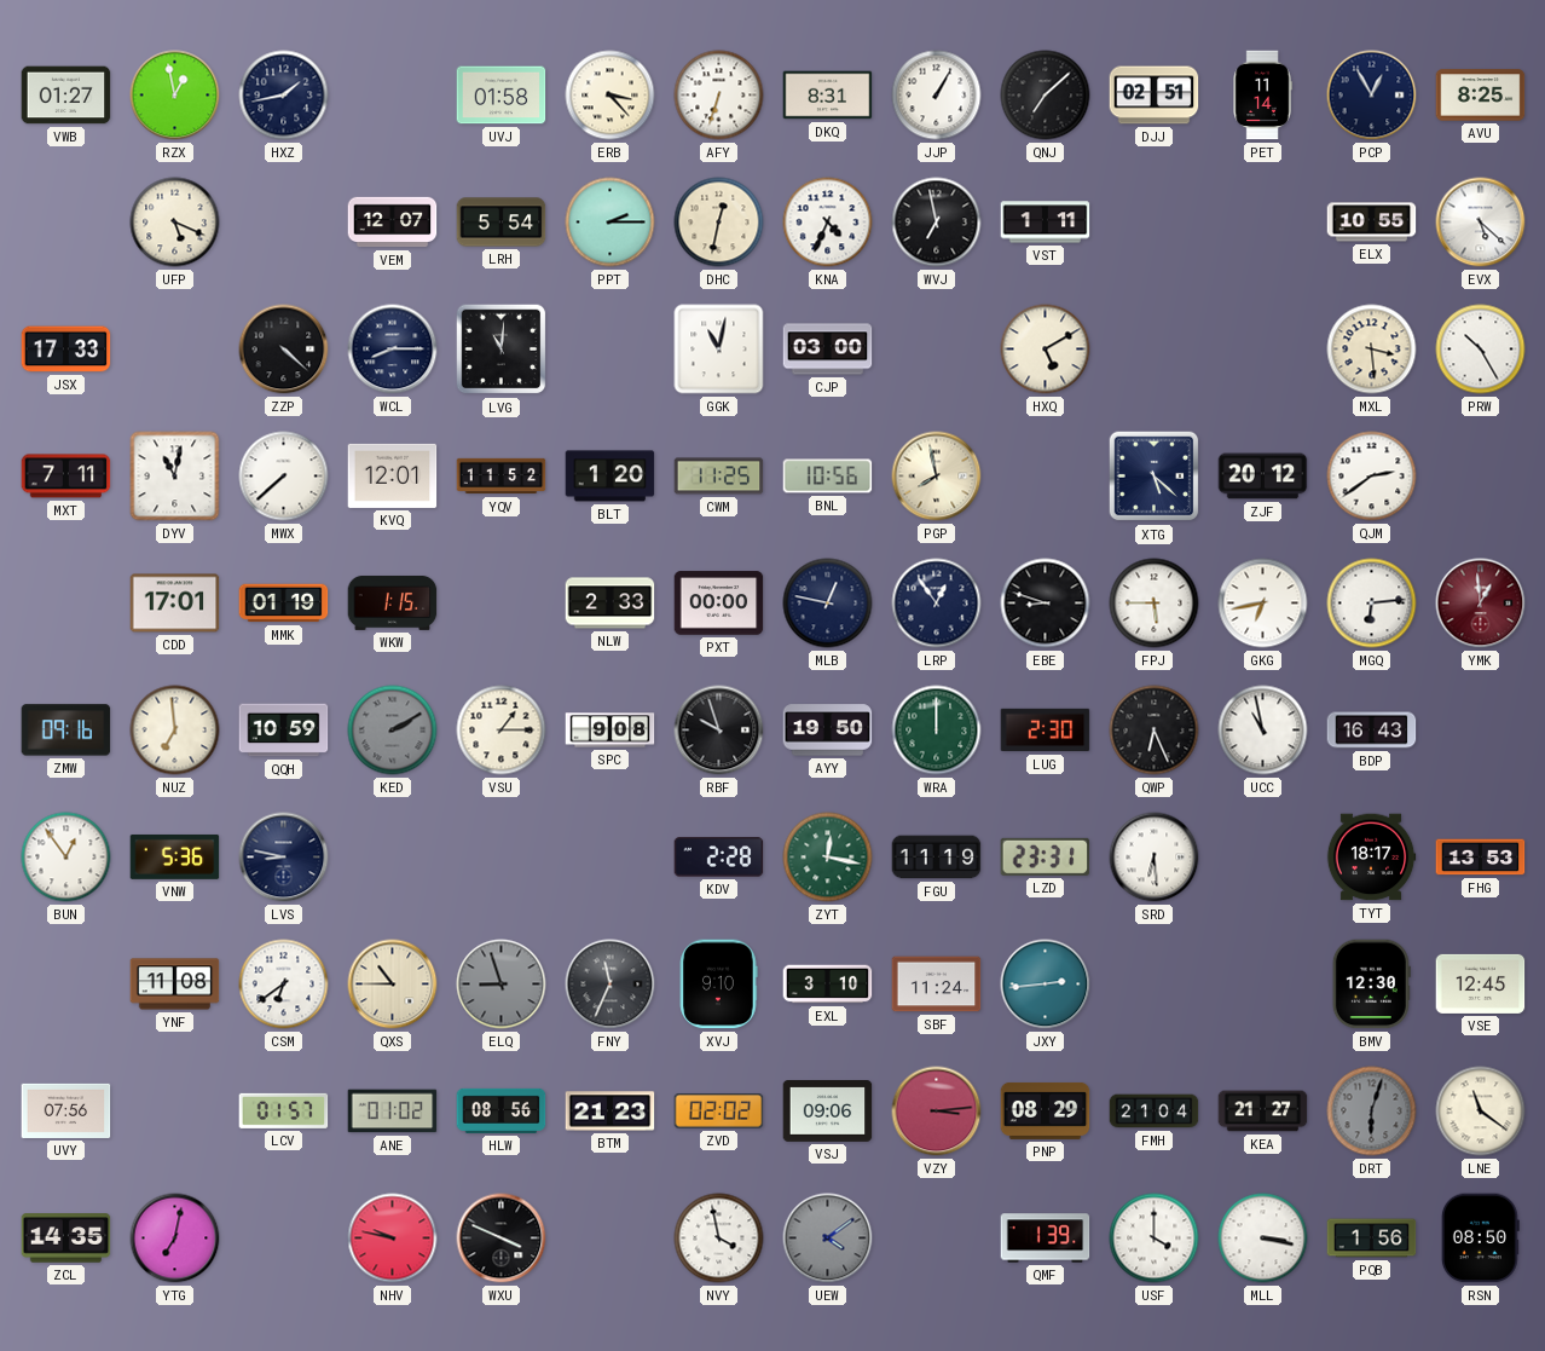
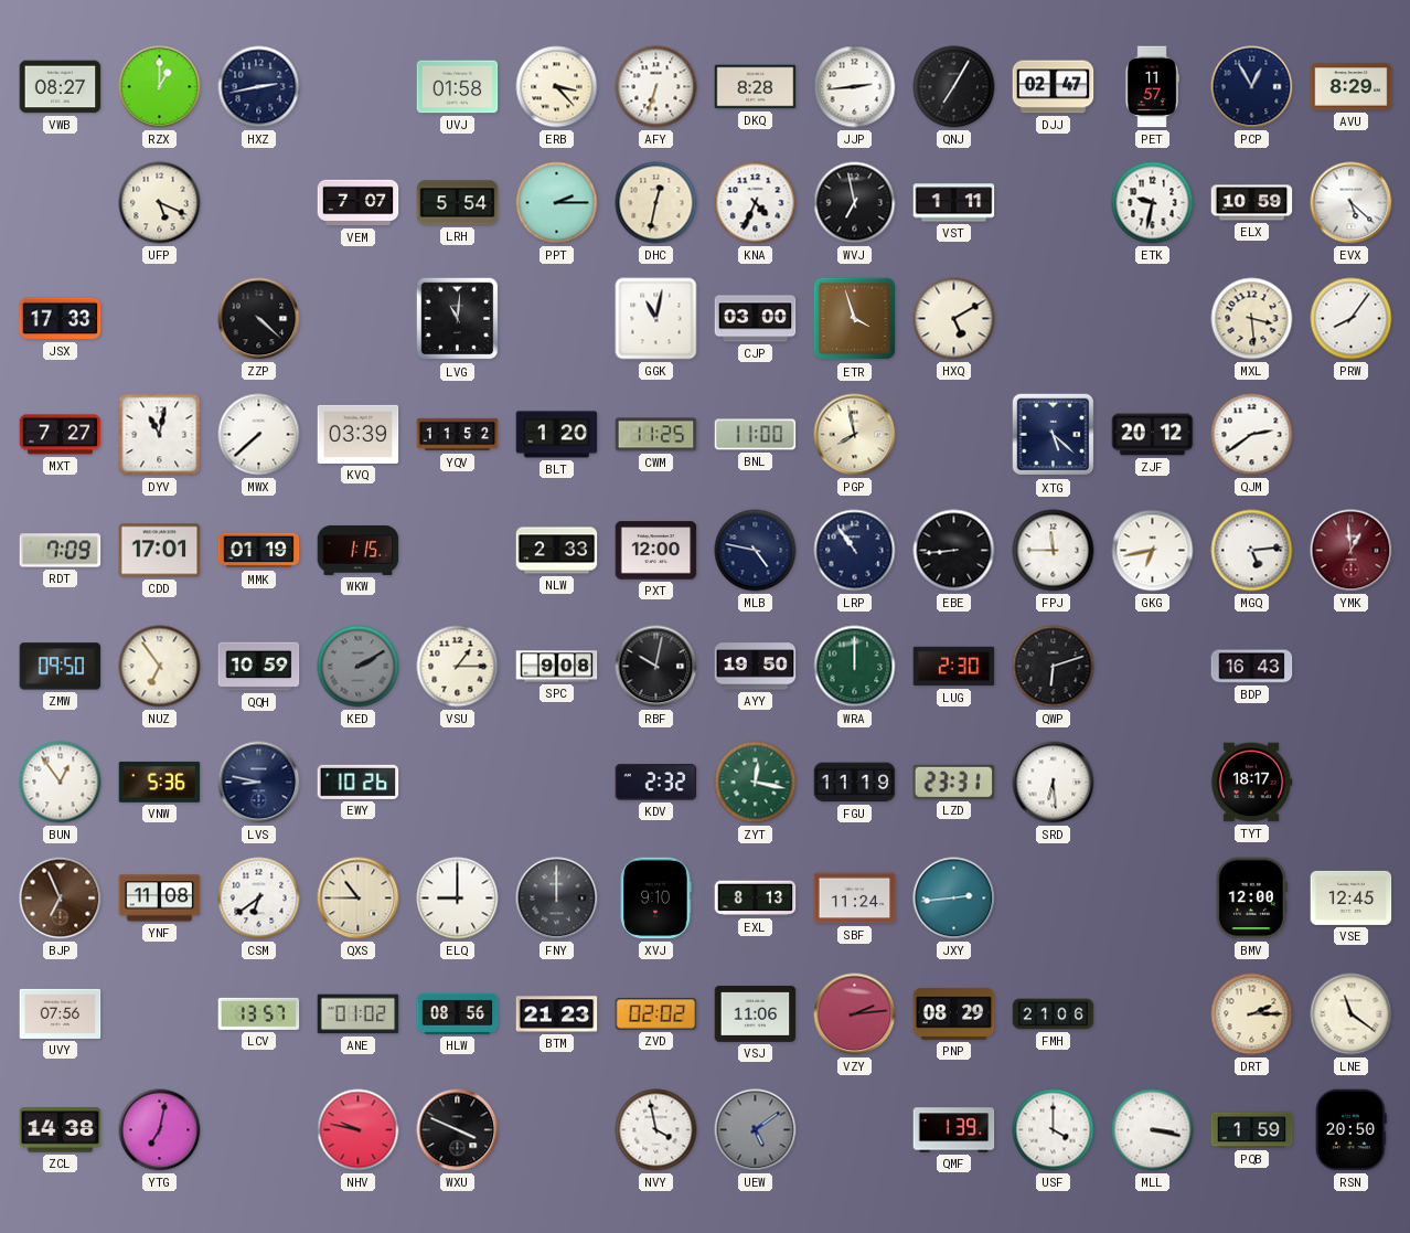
VWB: 01:27 -> 08:27 (61, 87)
RZX: 12:58 -> 1:00 (160, 87)
HXZ: 1:43 -> 2:43 (259, 87)
DKQ: 8:31 -> 8:28 (756, 87)
JJP: 1:05 -> 2:44 (855, 87)
QNJ: 7:08 -> 7:05 (954, 87)
DJJ: 02:51 -> 02:47 (1054, 87)
PET: 11:14 -> 11:57 (1152, 87)
AVU: 8:25 -> 8:29 (1352, 87)
VEM: 12:07 -> 7:07 (359, 203)
ETK: none -> 9:32 (1153, 203)
ELX: 10:55 -> 10:59 (1252, 203)
WCL: 8:15 -> none (393, 350)
ETR: none -> 3:57 (855, 319)
PRW: 10:25 -> 8:06 (1352, 319)
MXT: 7:11 -> 7:27 (61, 435)
KVQ: 12:01 -> 03:39 (359, 434)
BNL: 10:56 -> 11:00 (756, 435)
RDT: none -> 7:09 (61, 551)
PXT: 00:00 -> 12:00 (656, 551)
MLB: 12:47 -> 4:47 (756, 551)
LRP: 12:54 -> 10:54 (855, 551)
EBE: 8:48 -> 8:44 (954, 551)
FPJ: 5:45 -> 11:45 (1054, 551)
MGQ: 6:14 -> 5:14 (1252, 551)
ZMW: 09:16 -> 09:50 (61, 667)
NUZ: 6:59 -> 6:54 (160, 667)
RBF: 9:57 -> 10:02 (656, 667)
QWP: 6:26 -> 6:12 (1054, 667)
UCC: 10:58 -> none (1263, 731)
EWY: none -> 10:26 (359, 782)
KDV: 2:28 -> 2:32 (656, 783)
FHG: 13:53 -> none (1481, 858)
BJP: none -> 6:56 (61, 899)
ELQ: 8:57 -> 9:00 (458, 899)
ELQ dial: grey -> white (458, 899)
FNY: 11:34 -> 12:00 (557, 899)
EXL: 3:10 -> 8:13 (756, 899)
BMV: 12:30 -> 12:00 (1251, 899)
LCV: 01:57 -> 13:57 (259, 1013)
VSJ: 09:06 -> 11:06 (756, 1014)
VZY: 3:14 -> 2:14 (855, 1014)
FMH: 21:04 -> 21:06 (1054, 1014)
KEA: 21:27 -> none (1263, 1112)
DRT: 6:03 -> 2:15 (1252, 1014)
DRT dial: grey -> cream (1252, 1014)
ZCL: 14:35 -> 14:38 (61, 1130)
UEW: 4:09 -> 5:09 (756, 1130)
PQB: 1:56 -> 1:59 (1252, 1130)
RSN: 08:50 -> 20:50 (1350, 1130)
